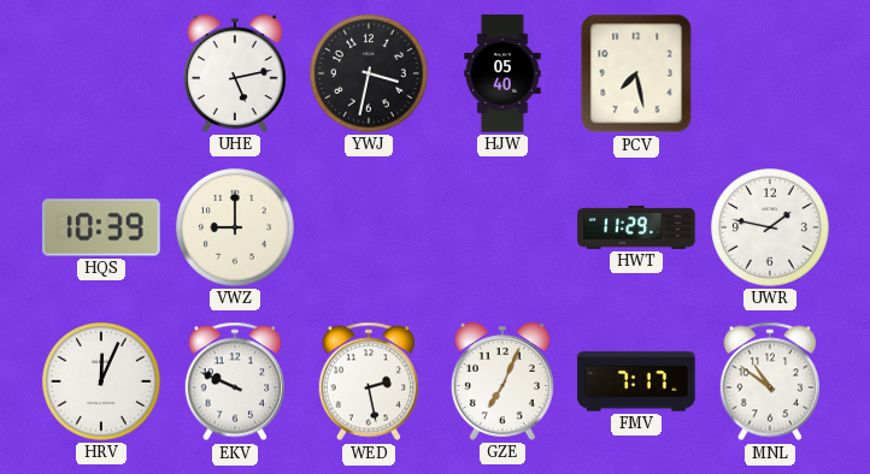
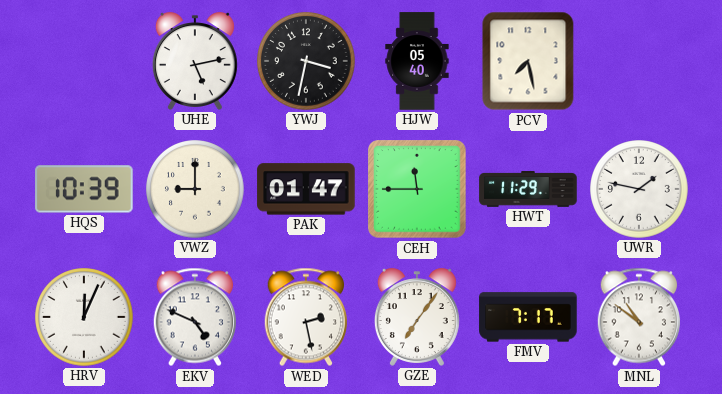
PAK: none -> 01:47 (306, 189)
CEH: none -> 11:45 (417, 189)
EKV: 9:49 -> 4:49 (194, 317)
GZE: 7:04 -> 7:06 (417, 317)
